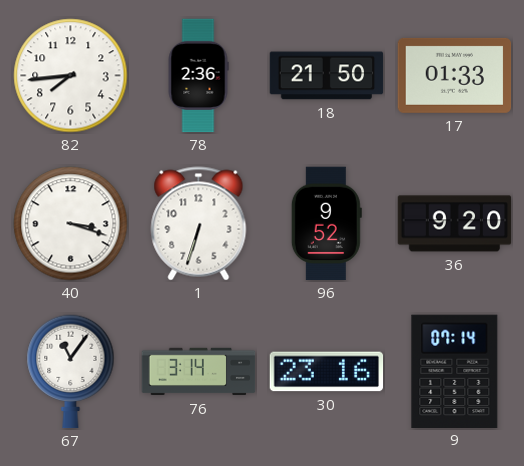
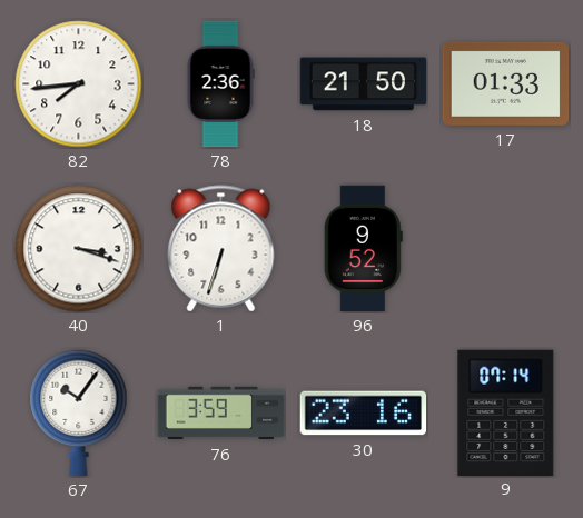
36: 9:20 -> none (455, 224)
67: 11:06 -> 10:06 (79, 414)
76: 3:14 -> 3:59 (221, 414)
